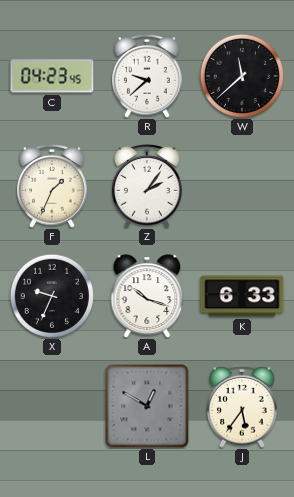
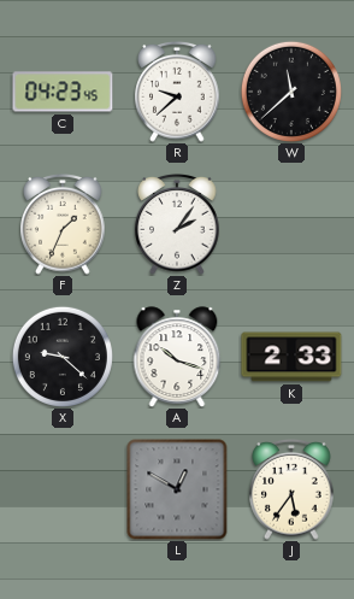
X: 9:34 -> 9:22 (63, 357)
K: 6:33 -> 2:33 (291, 357)
